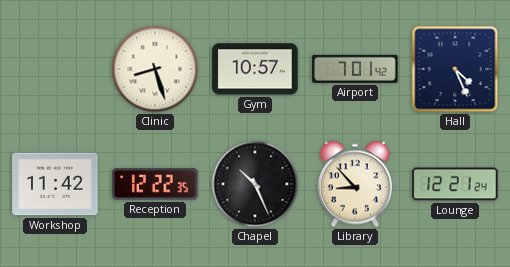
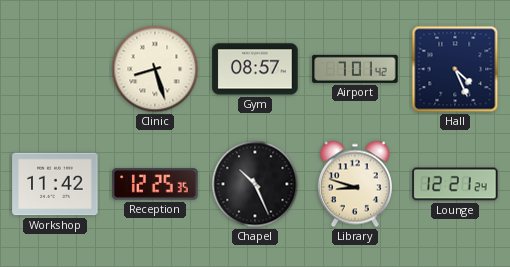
Gym: 10:57 -> 08:57 (255, 69)
Reception: 12:22 -> 12:25 (155, 184)
Library: 8:53 -> 8:48 (355, 184)
